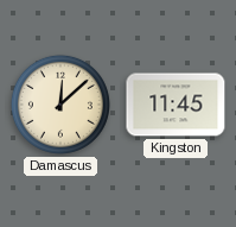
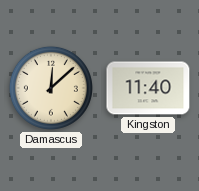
Kingston: 11:45 -> 11:40 (148, 88)
